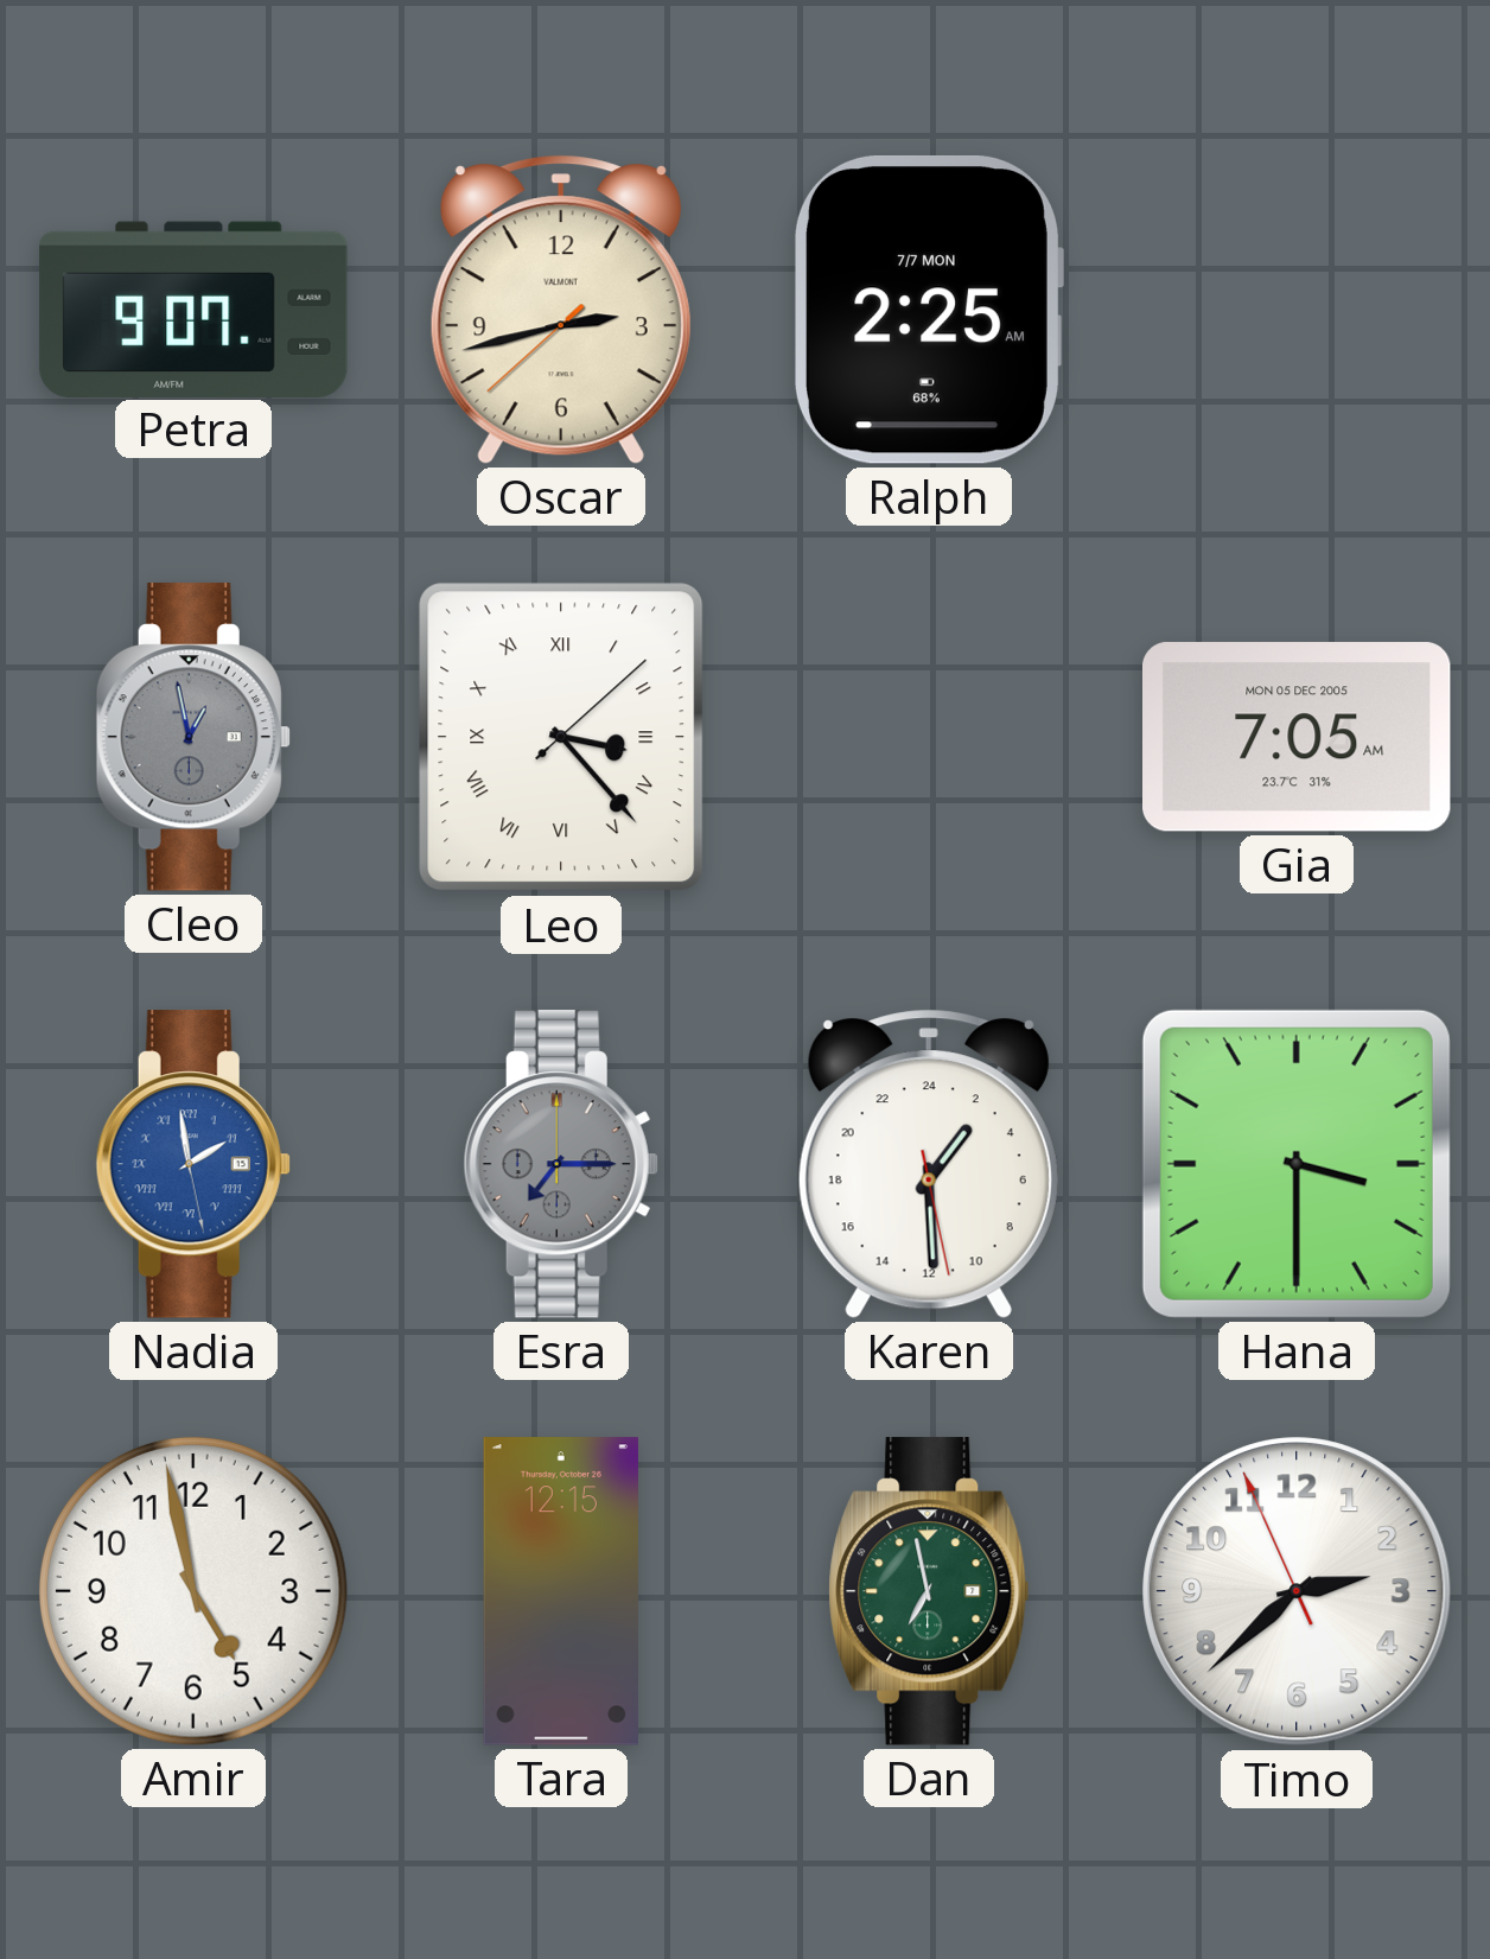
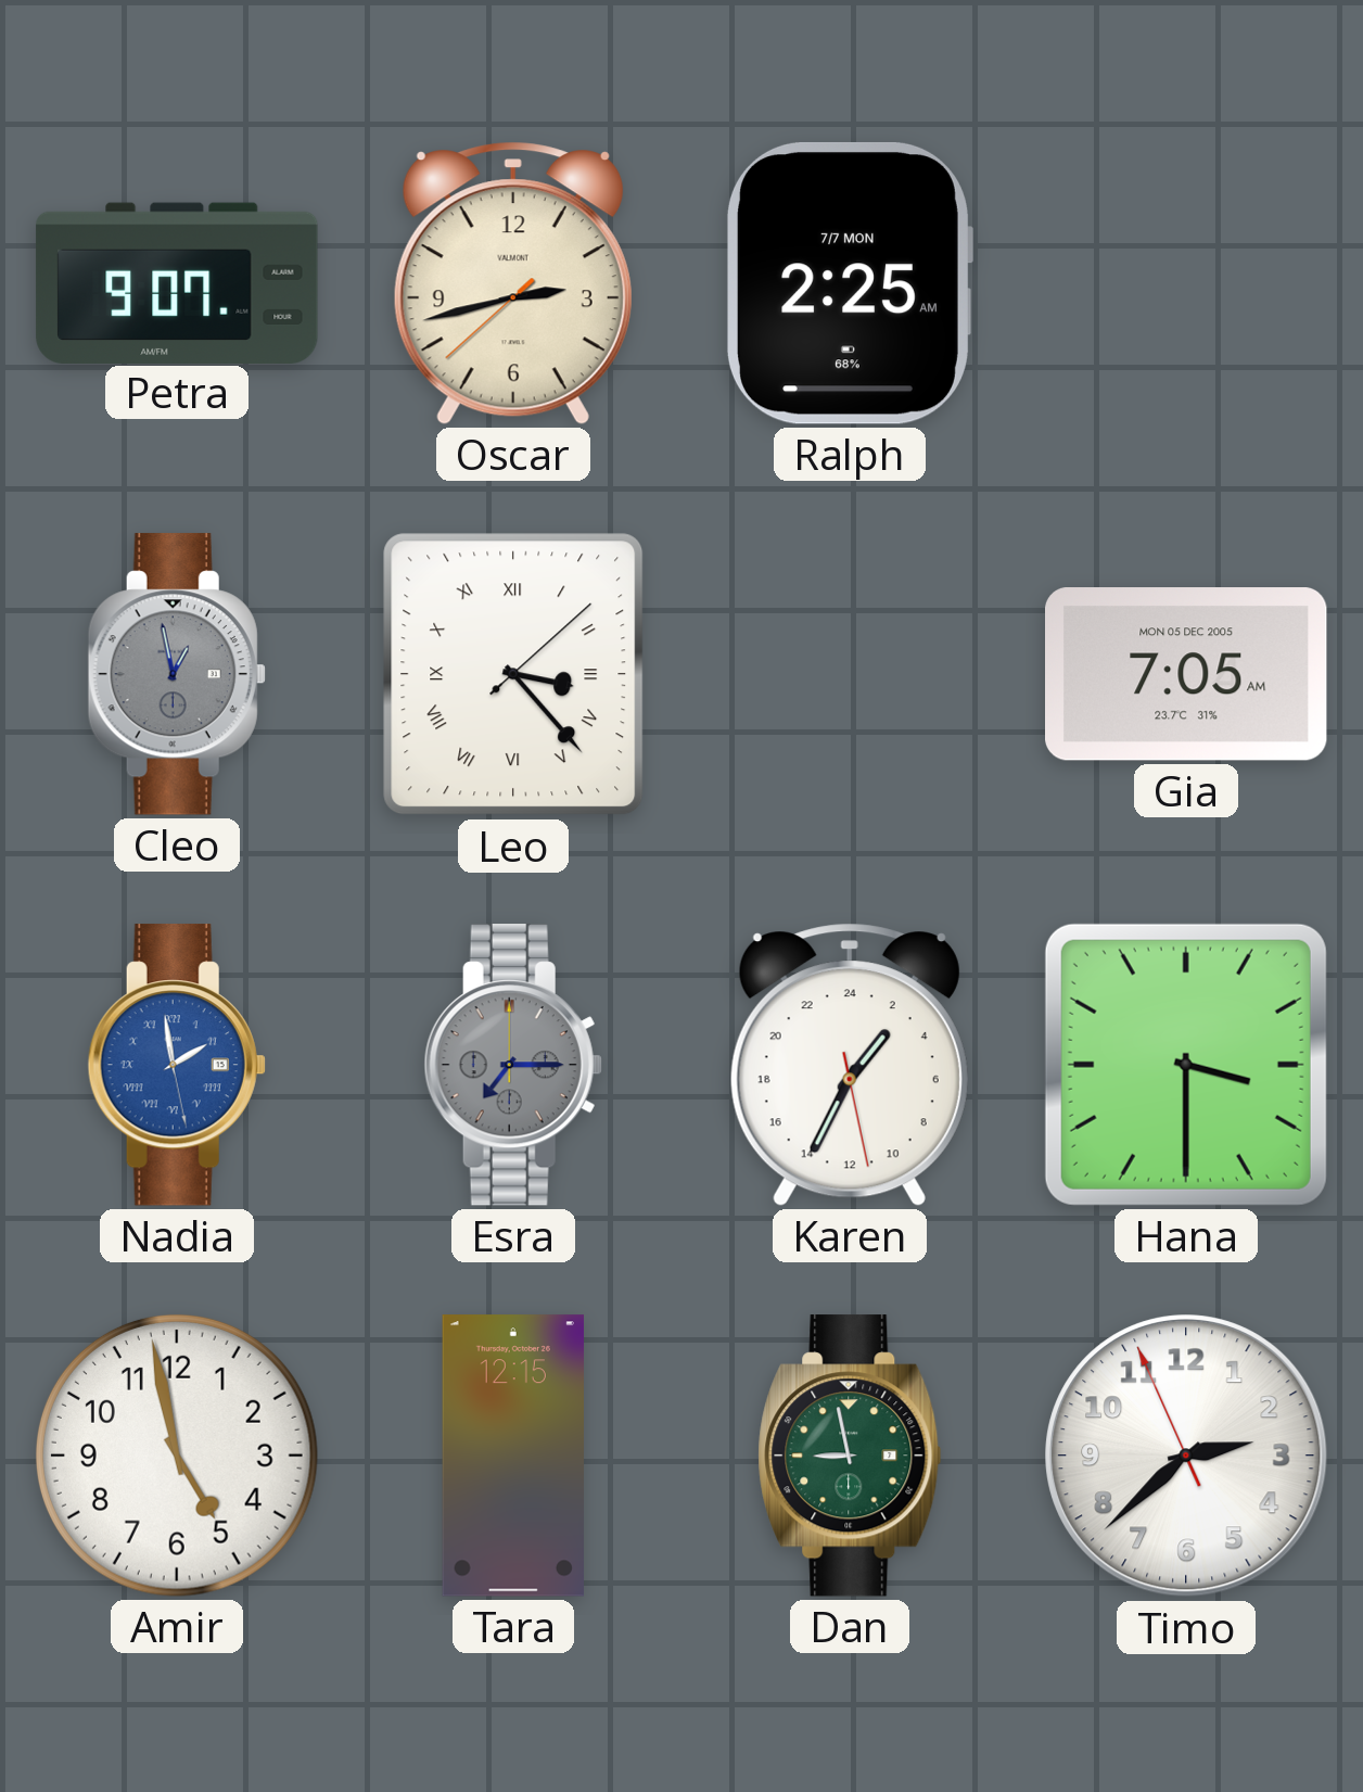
Karen: 2:29 -> 2:34 (850, 1065)
Dan: 6:58 -> 8:58 (850, 1456)
